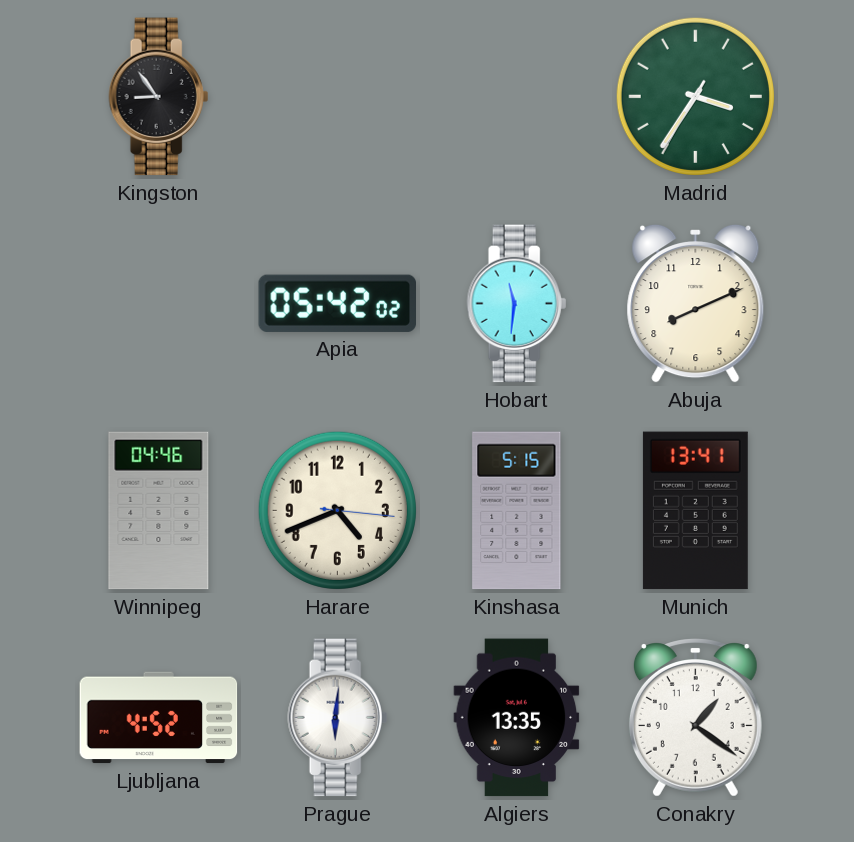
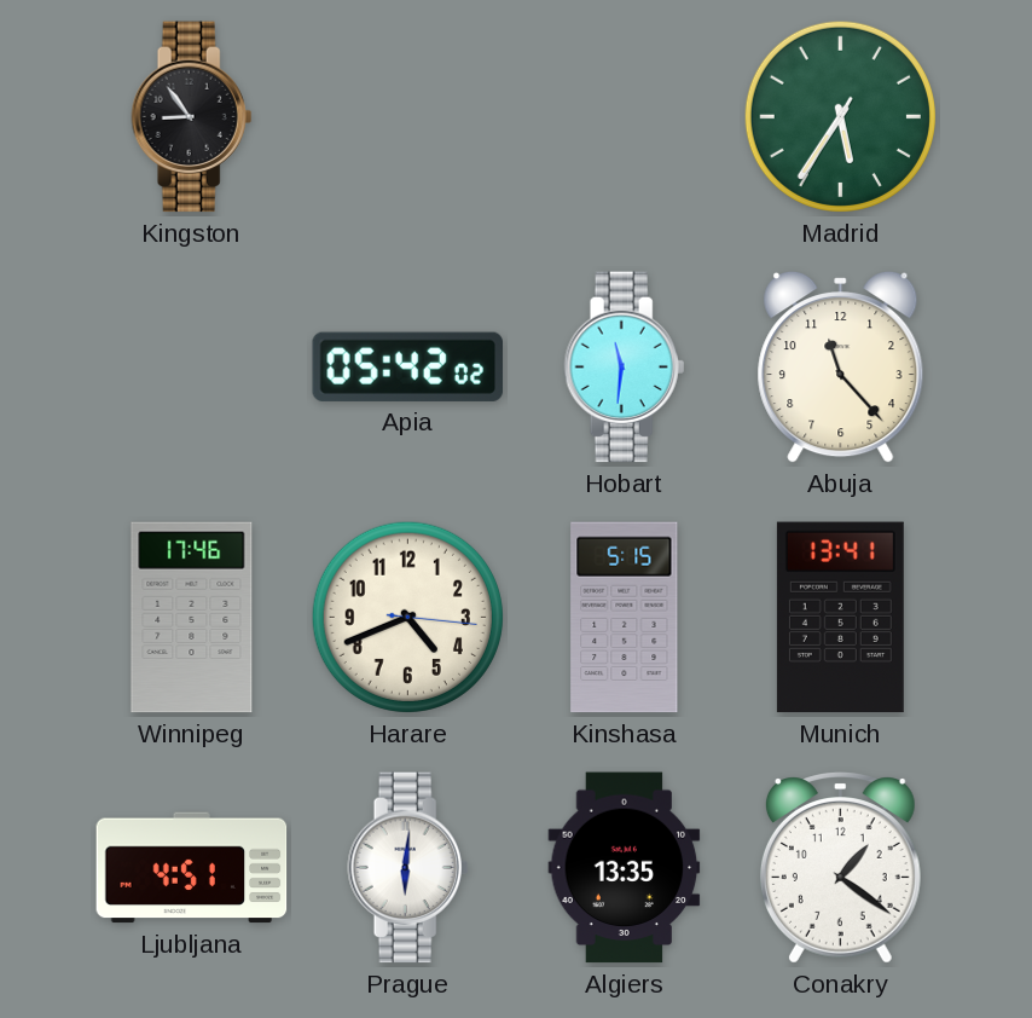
Madrid: 3:35 -> 5:35 (840, 116)
Abuja: 8:11 -> 11:23 (841, 366)
Winnipeg: 04:46 -> 17:46 (192, 618)
Ljubljana: 4:52 -> 4:51 (192, 868)
